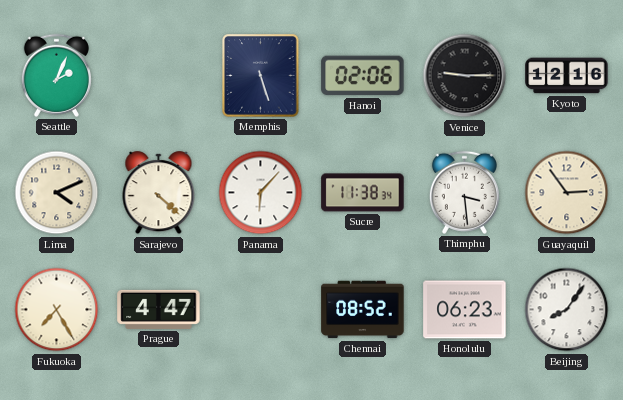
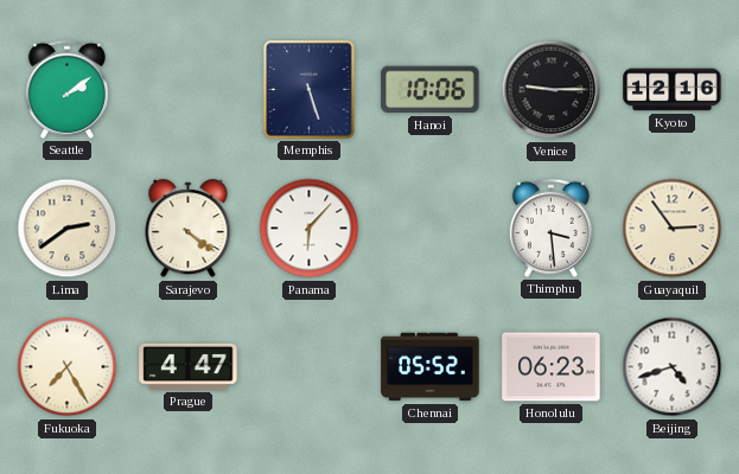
Seattle: 2:04 -> 2:09 (66, 89)
Hanoi: 02:06 -> 10:06 (431, 90)
Lima: 4:11 -> 2:39 (68, 229)
Sarajevo: 4:22 -> 4:21 (189, 229)
Sucre: 11:38 -> none (363, 193)
Chennai: 08:52 -> 05:52 (431, 367)
Beijing: 8:06 -> 4:42 (673, 367)
